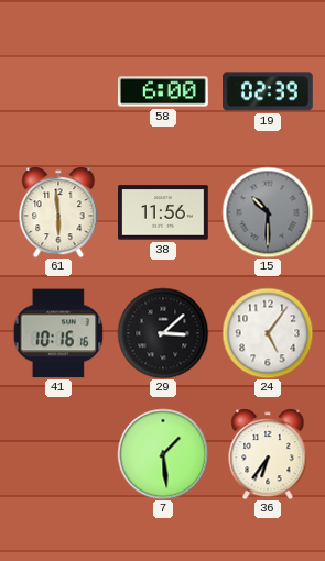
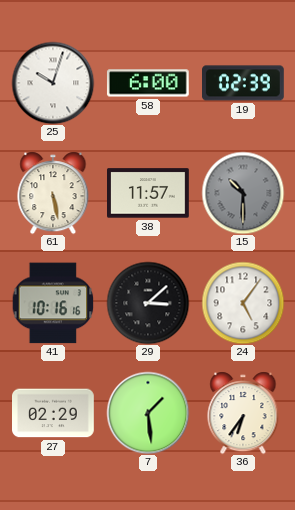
25: none -> 10:03 (53, 83)
61: 5:59 -> 5:28 (53, 193)
38: 11:56 -> 11:57 (149, 193)
27: none -> 02:29 (54, 413)
